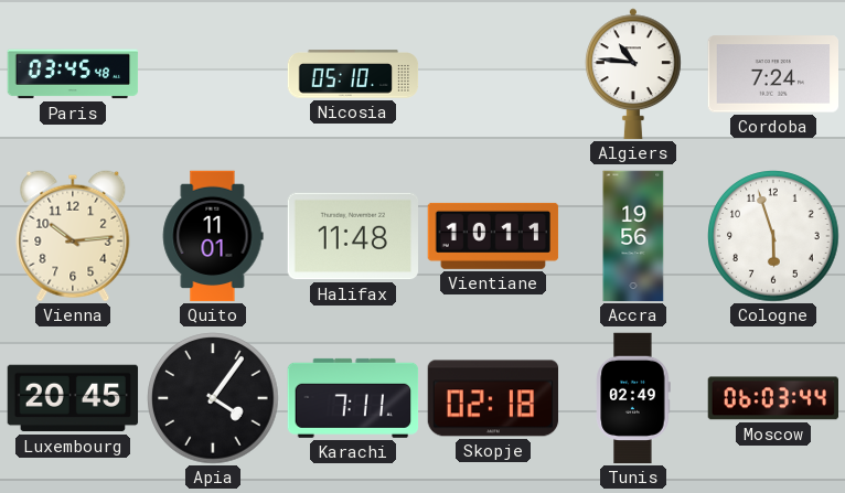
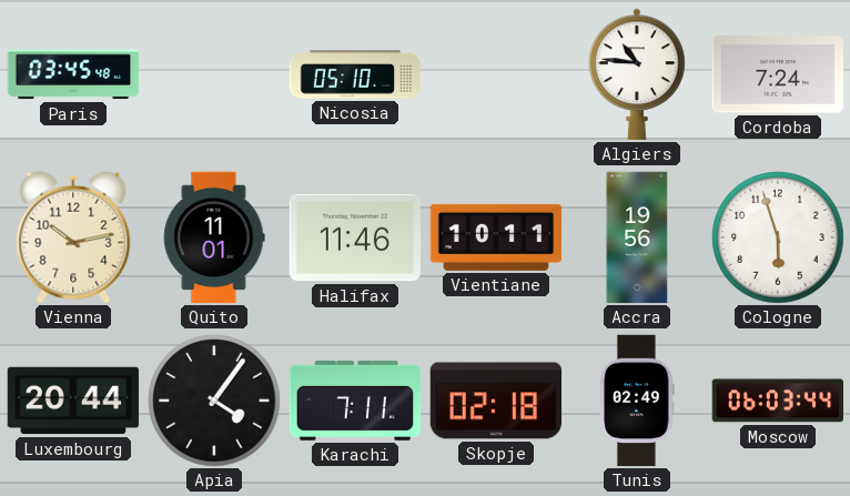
Vienna: 10:14 -> 10:13 (73, 237)
Halifax: 11:48 -> 11:46 (355, 237)
Luxembourg: 20:45 -> 20:44 (73, 401)
